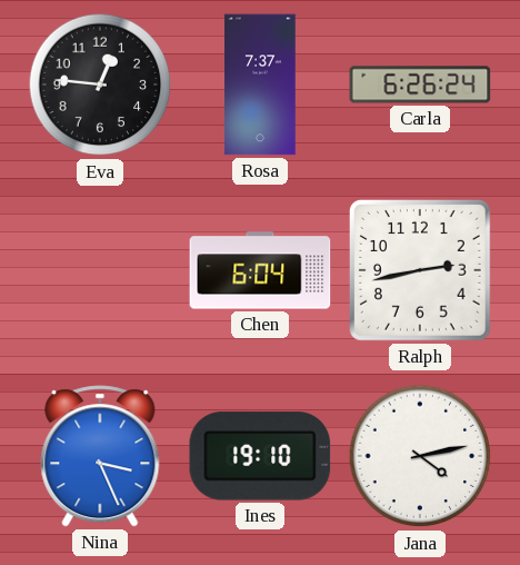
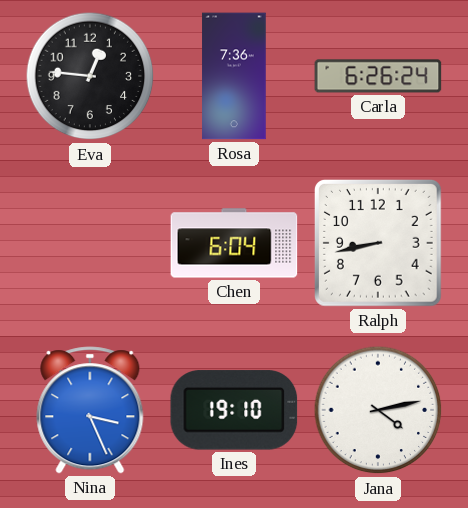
Rosa: 7:37 -> 7:36 (234, 76)
Ralph: 2:43 -> 8:43 (378, 243)
